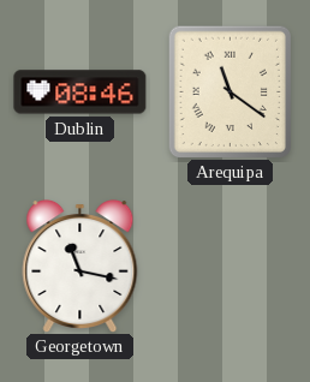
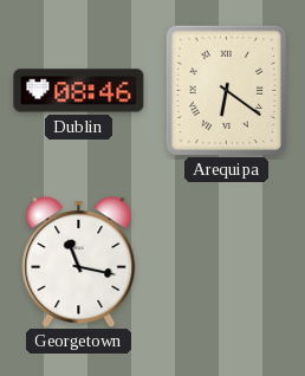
Arequipa: 11:21 -> 6:21 (226, 90)
